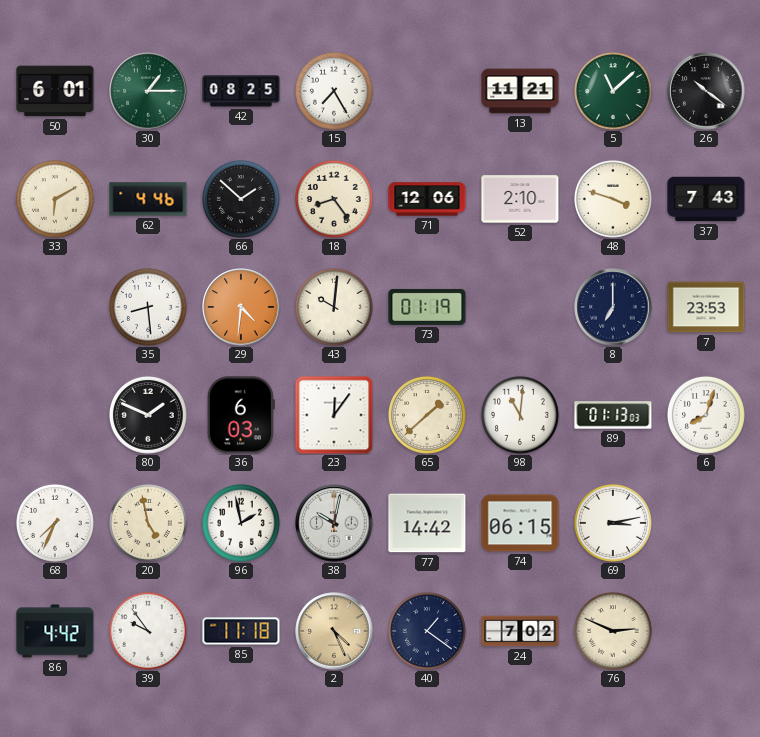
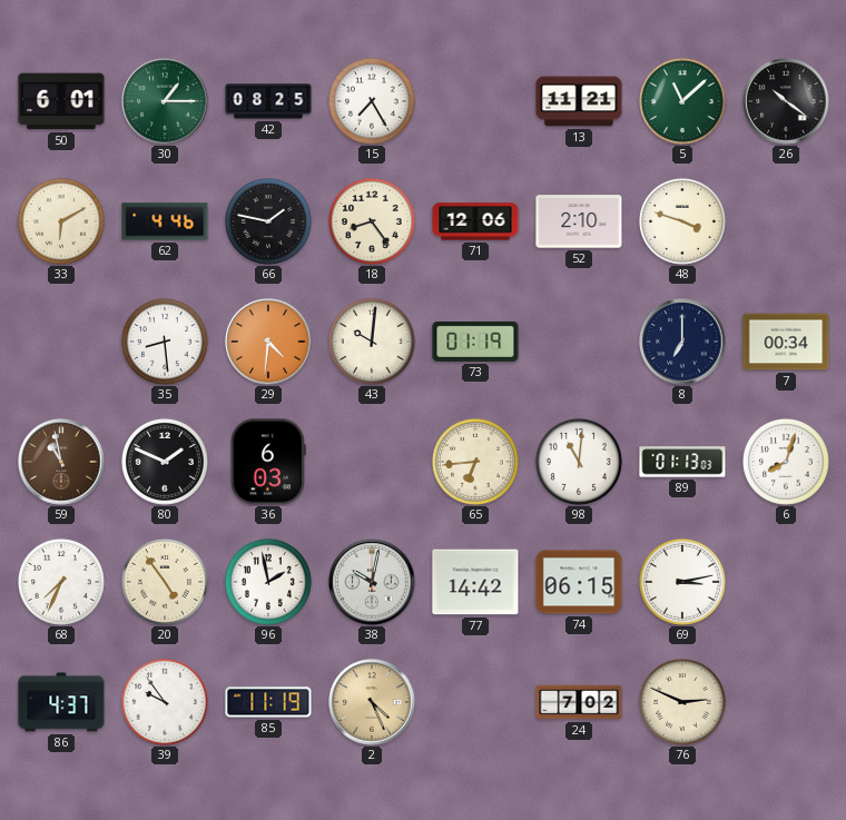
66: 1:52 -> 1:47 (268, 221)
37: 7:43 -> none (706, 199)
7: 23:53 -> 00:34 (786, 342)
59: none -> 10:58 (61, 462)
23: 12:06 -> none (334, 415)
65: 1:38 -> 6:44 (475, 462)
20: 4:58 -> 4:54 (165, 582)
86: 4:42 -> 4:37 (61, 702)
85: 11:18 -> 11:19 (268, 702)
40: 1:21 -> none (427, 631)
